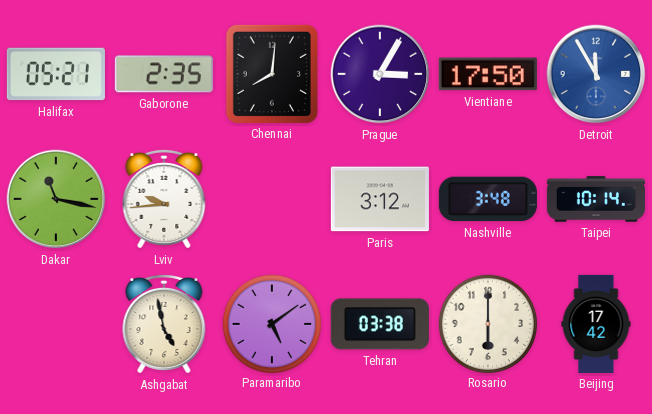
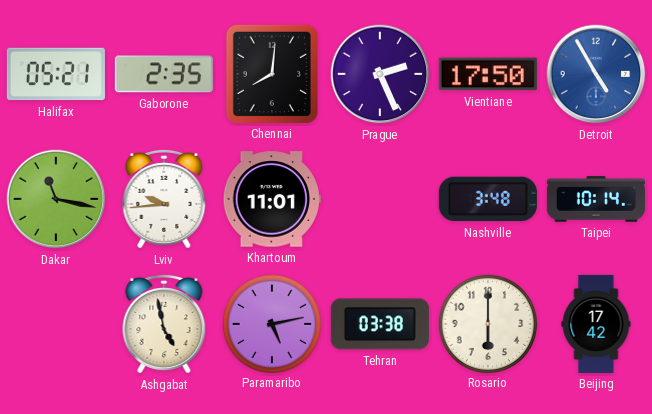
Prague: 3:05 -> 2:26 (380, 74)
Detroit: 11:55 -> 4:55 (596, 74)
Khartoum: none -> 11:01 (272, 199)
Paris: 3:12 -> none (380, 199)
Paramaribo: 5:09 -> 5:13 (271, 323)
